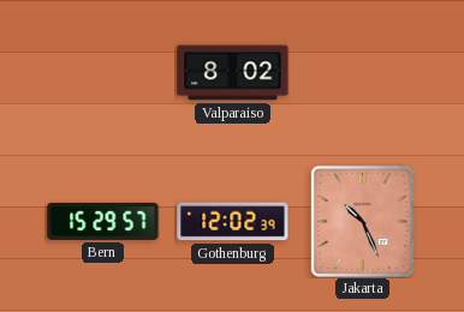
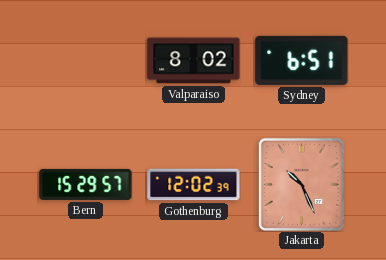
Sydney: none -> 6:51 (302, 60)
